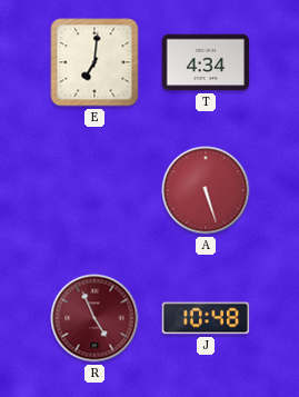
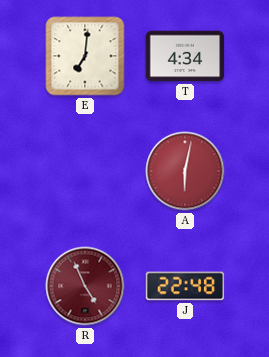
A: 5:27 -> 6:02 (185, 171)
J: 10:48 -> 22:48 (185, 286)
